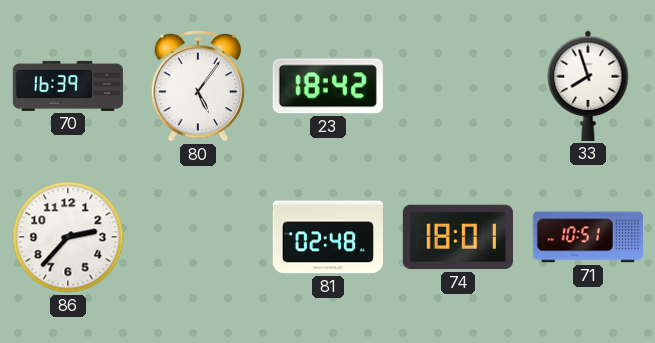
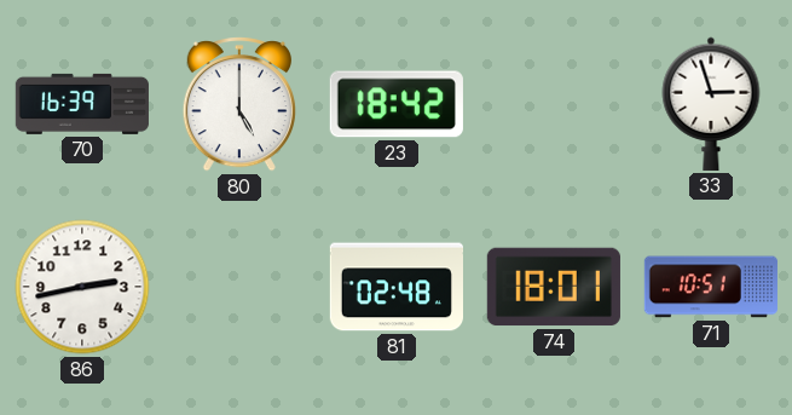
80: 5:06 -> 5:00 (239, 105)
33: 7:57 -> 2:57 (711, 104)
86: 2:37 -> 2:43 (82, 287)
